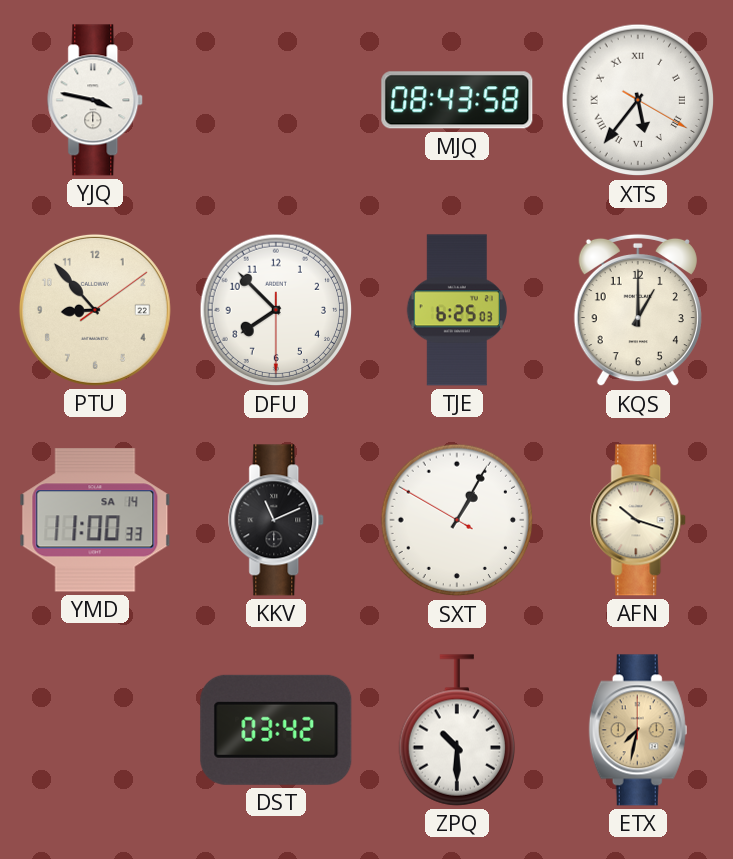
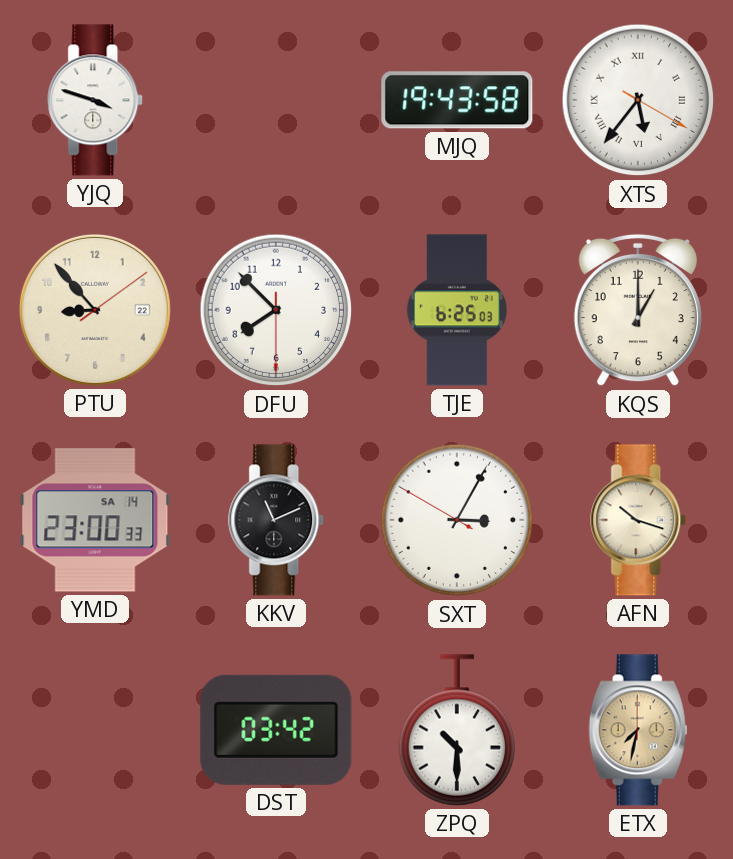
YJQ: 3:47 -> 3:48 (96, 100)
MJQ: 08:43 -> 19:43 (457, 100)
YMD: 11:00 -> 23:00 (95, 520)
SXT: 1:04 -> 3:04 (457, 520)
